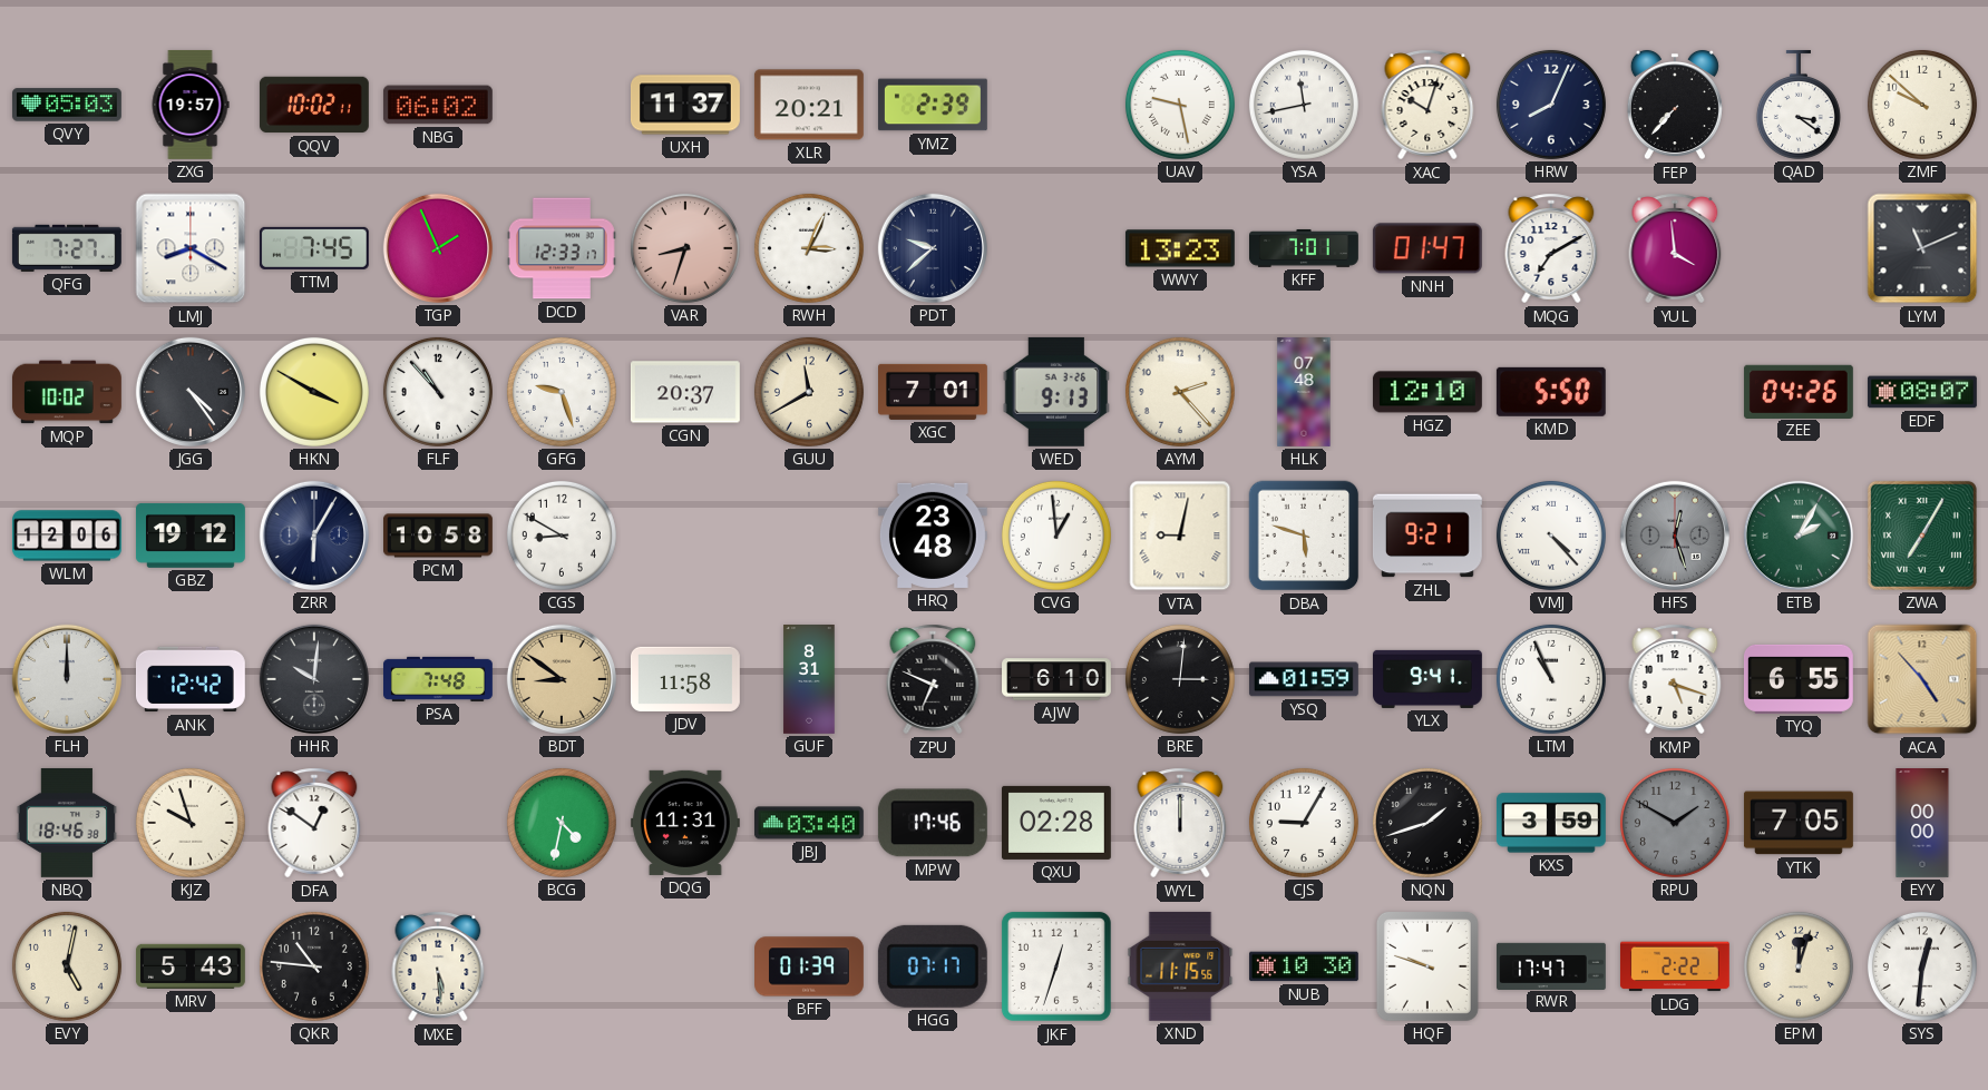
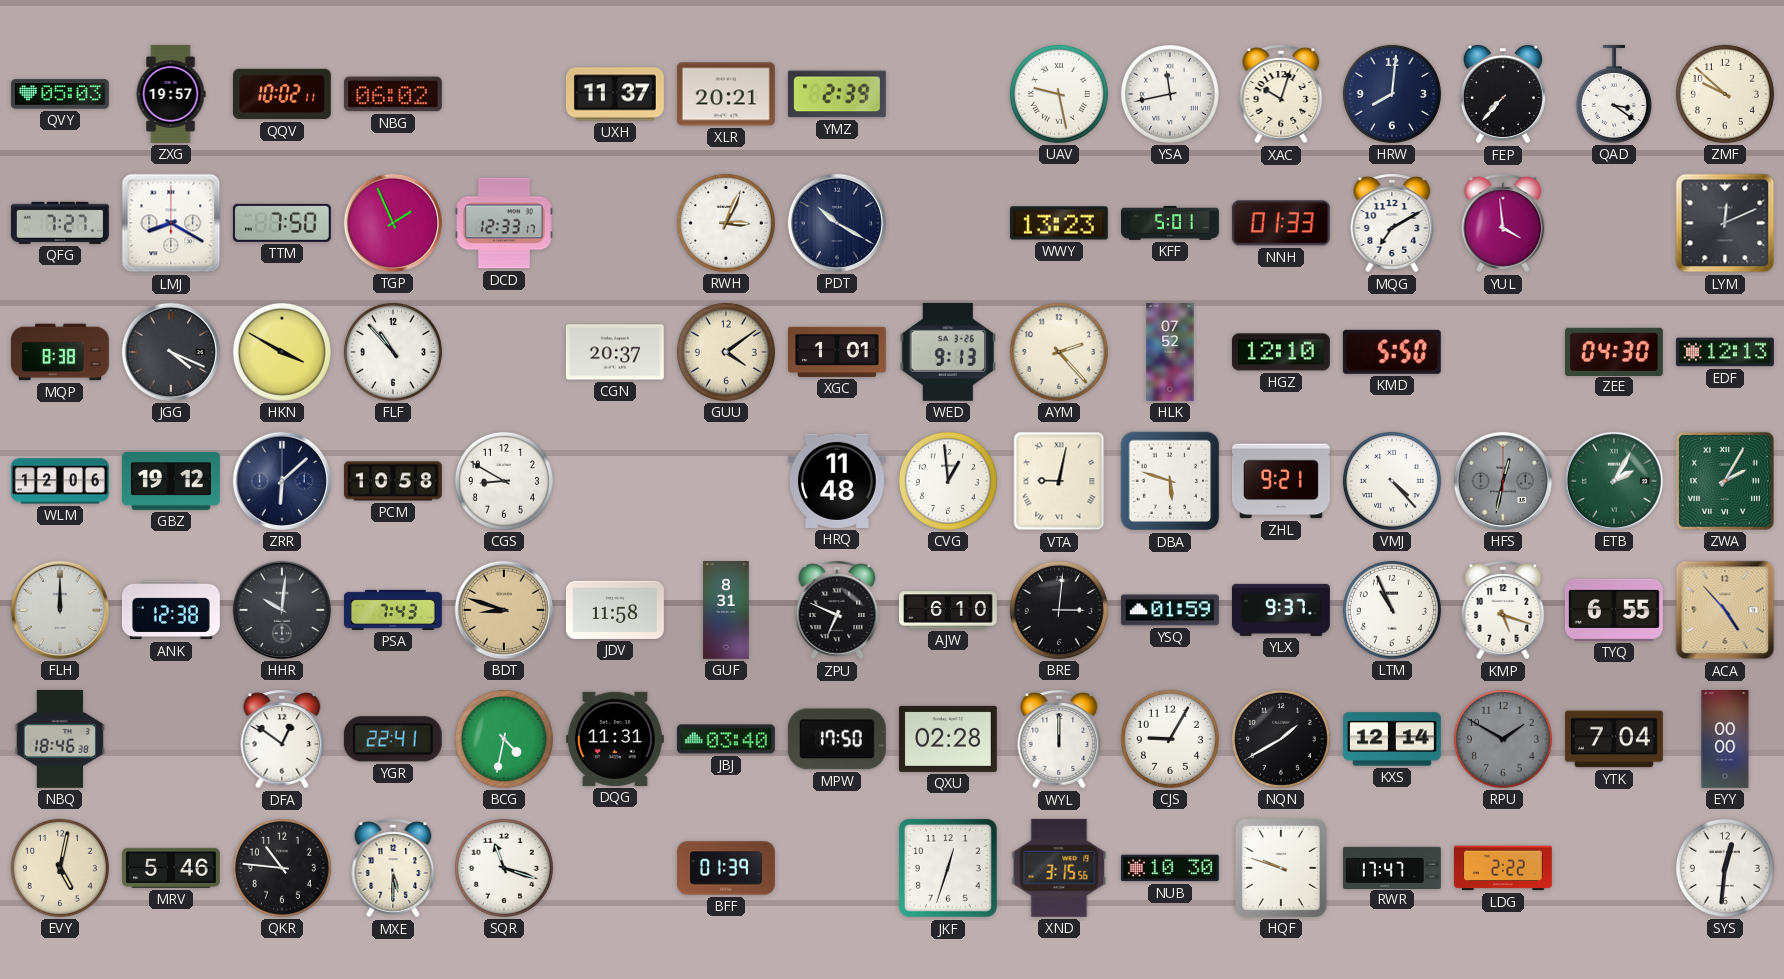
HRW: 8:04 -> 8:01 (1392, 94)
TTM: 7:45 -> 7:50 (282, 223)
VAR: 8:33 -> none (685, 248)
PDT: 9:38 -> 10:20 (837, 223)
KFF: 7:01 -> 5:01 (1171, 223)
NNH: 01:47 -> 01:33 (1281, 223)
LYM: 11:11 -> 12:11 (1725, 223)
MQP: 10:02 -> 8:38 (60, 352)
JGG: 4:24 -> 4:19 (171, 352)
GFG: 9:27 -> none (562, 392)
GUU: 11:40 -> 4:09 (726, 352)
XGC: 7:01 -> 1:01 (838, 352)
HLK: 07:48 -> 07:52 (1170, 353)
ZEE: 04:26 -> 04:30 (1614, 351)
EDF: 08:07 -> 12:13 (1725, 352)
ZRR: 6:05 -> 6:08 (282, 481)
HRQ: 23:48 -> 11:48 (837, 481)
HFS: 12:27 -> 12:32 (1503, 481)
ZWA: 7:05 -> 2:05 (1725, 481)
ANK: 12:42 -> 12:38 (171, 610)
PSA: 7:48 -> 7:43 (394, 610)
BDT: 8:51 -> 8:48 (504, 610)
YLX: 9:41 -> 9:37 (1281, 610)
KJZ: 9:57 -> none (191, 823)
YGR: none -> 22:41 (393, 739)
MPW: 17:46 -> 17:50 (837, 739)
NQN: 1:42 -> 1:40 (1281, 739)
KXS: 3:59 -> 12:14 (1392, 739)
YTK: 7:05 -> 7:04 (1614, 739)
MRV: 5:43 -> 5:46 (171, 868)
MXE: 5:29 -> 5:30 (393, 868)
SQR: none -> 11:18 (504, 868)
HGG: 07:17 -> none (933, 966)
XND: 11:15 -> 3:15 (1059, 868)
EPM: 12:03 -> none (1799, 966)
